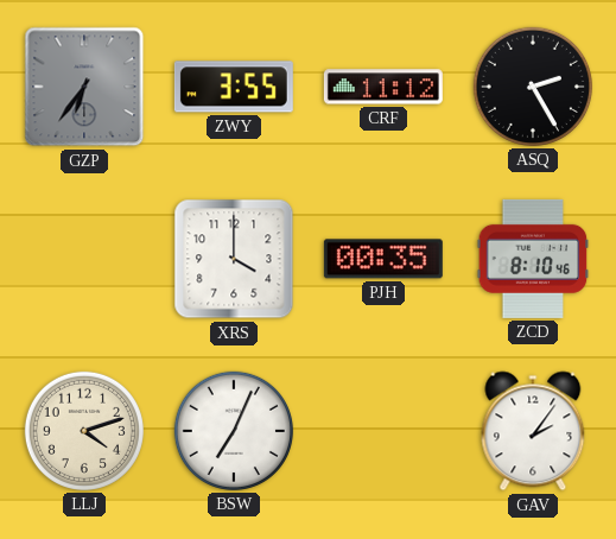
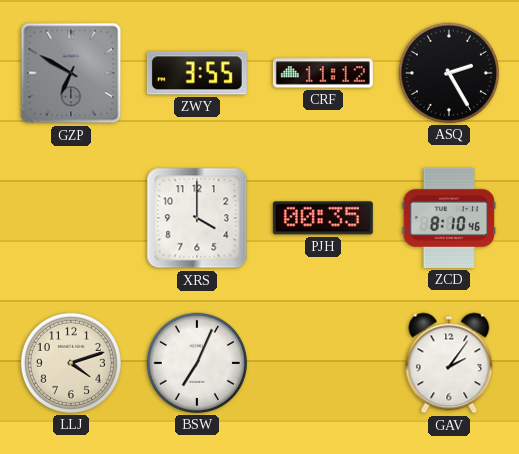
GZP: 6:36 -> 6:50 (71, 73)
